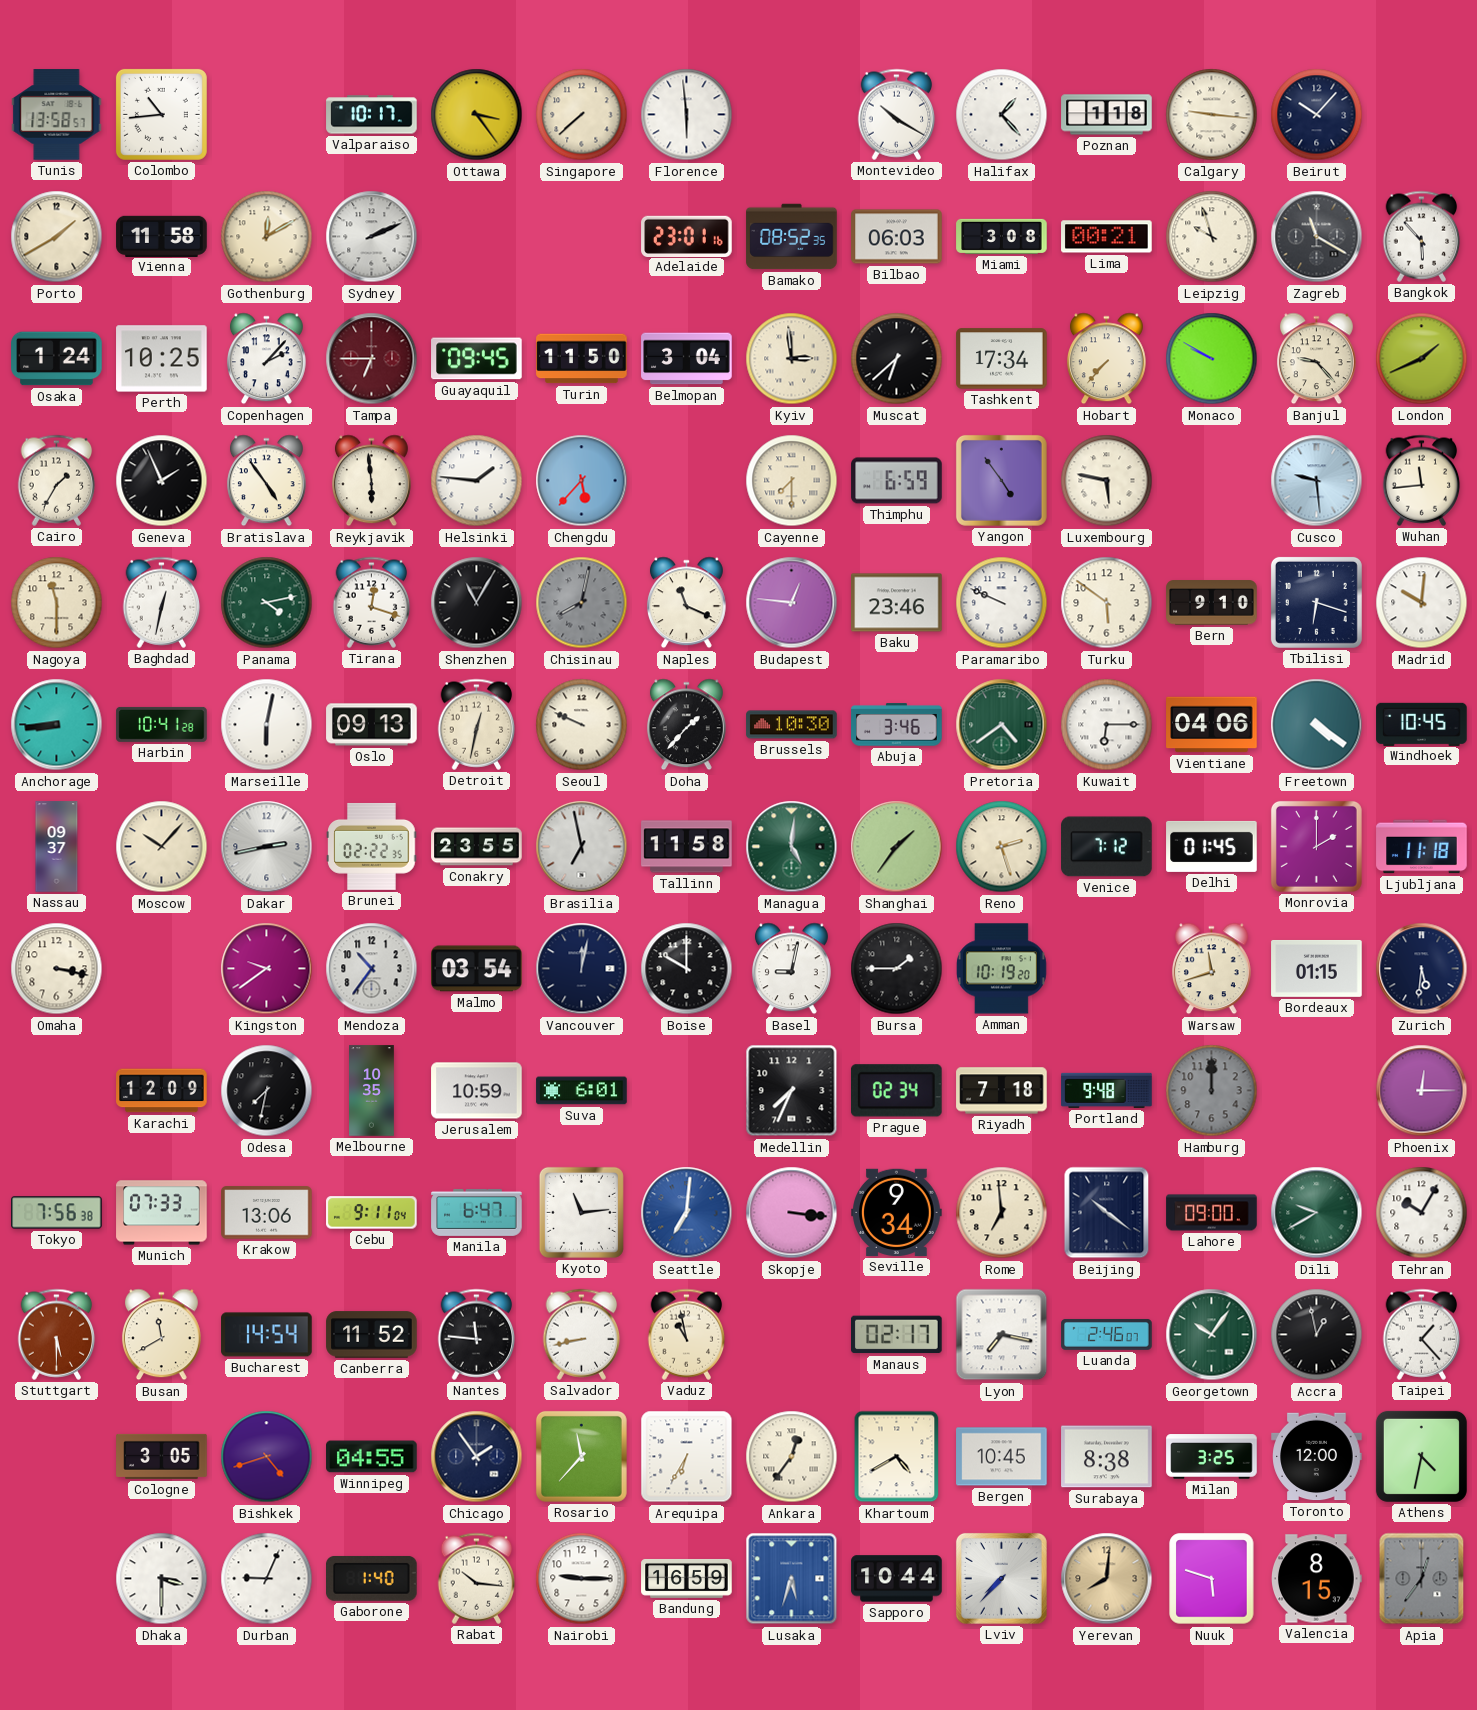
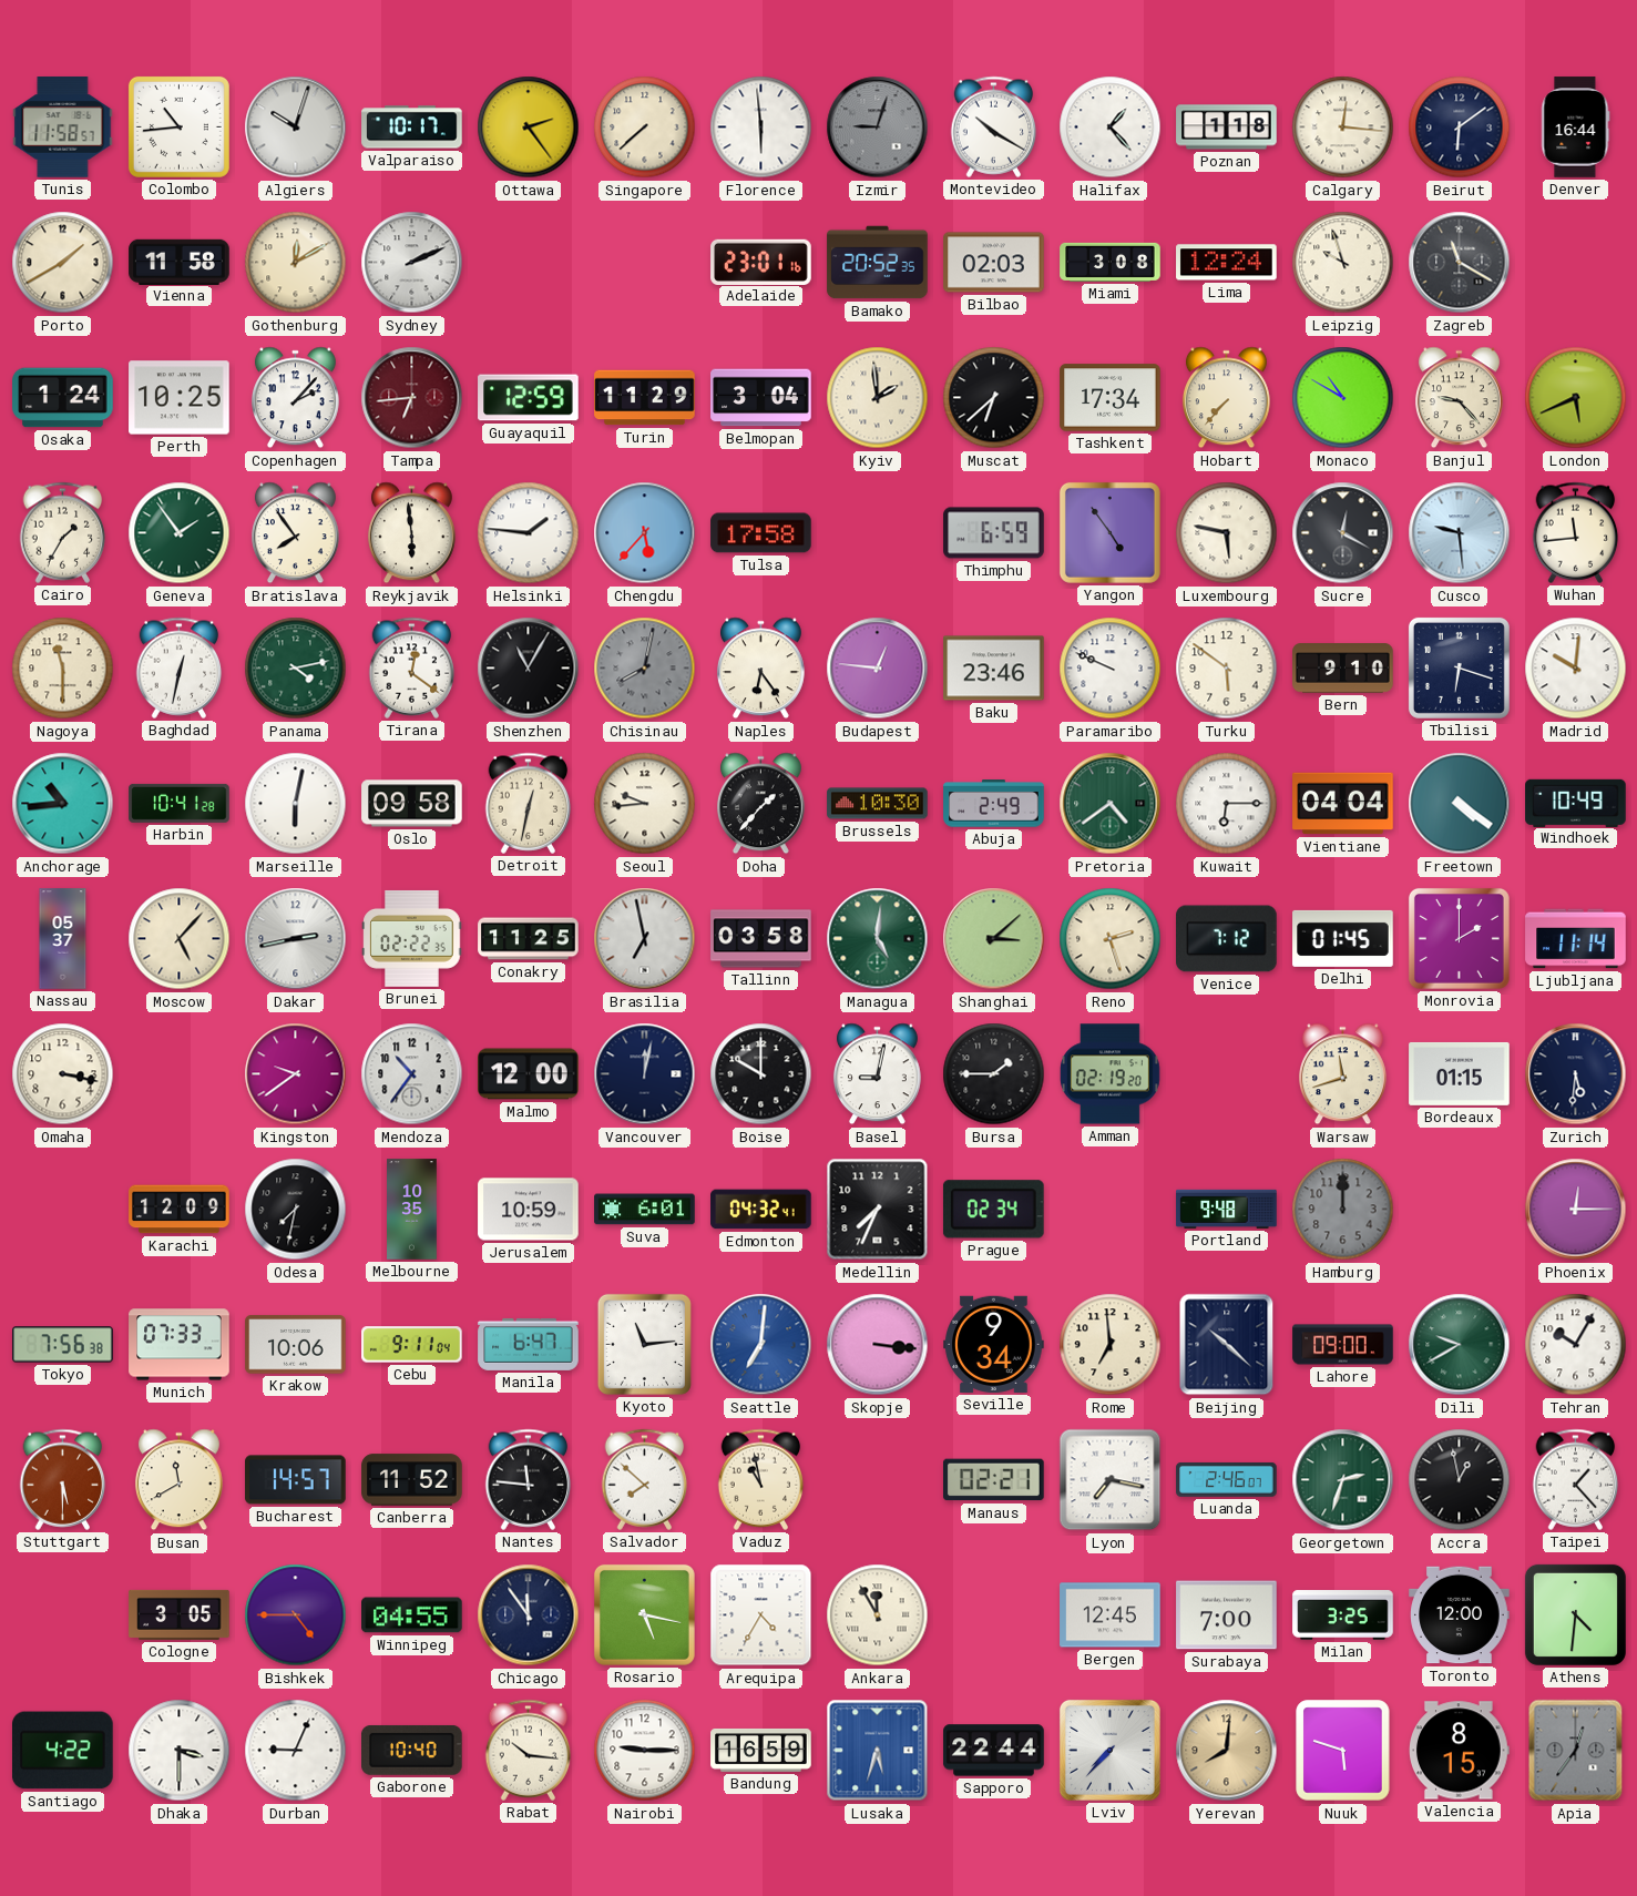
Tunis: 13:58 -> 11:58 (63, 128)
Algiers: none -> 10:03 (296, 128)
Ottawa: 3:24 -> 2:24 (529, 128)
Izmir: none -> 9:03 (878, 128)
Calgary: 9:16 -> 12:16 (1343, 128)
Beirut: 10:07 -> 6:09 (1460, 128)
Denver: none -> 16:44 (1576, 128)
Bamako: 08:52 -> 20:52 (878, 263)
Bilbao: 06:03 -> 02:03 (994, 263)
Lima: 00:21 -> 12:24 (1227, 263)
Bangkok: 5:53 -> none (1422, 236)
Tampa: 6:45 -> 6:44 (412, 398)
Guayaquil: 09:45 -> 12:59 (529, 398)
Turin: 11:50 -> 11:29 (645, 398)
Kyiv: 2:59 -> 1:59 (878, 398)
Monaco: 9:50 -> 10:50 (1343, 398)
London: 1:41 -> 5:41 (1576, 398)
Geneva: 1:56 -> 1:54 (180, 533)
Geneva dial: black -> green (180, 533)
Bratislava: 4:54 -> 7:54 (295, 533)
Tulsa: none -> 17:58 (761, 533)
Cayenne: 7:30 -> none (792, 481)
Sucre: none -> 12:20 (1343, 533)
Tirana: 12:18 -> 12:21 (412, 667)
Naples: 11:19 -> 6:24 (760, 669)
Anchorage: 8:44 -> 10:44 (63, 804)
Oslo: 09:13 -> 09:58 (412, 804)
Seoul: 9:49 -> 9:44 (645, 804)
Abuja: 3:46 -> 2:49 (994, 804)
Vientiane: 04:06 -> 04:04 (1343, 804)
Windhoek: 10:45 -> 10:49 (1576, 803)
Nassau: 09:37 -> 05:37 (63, 939)
Moscow: 10:07 -> 5:07 (180, 939)
Conakry: 23:55 -> 11:25 (529, 939)
Tallinn: 11:58 -> 03:58 (761, 939)
Shanghai: 1:36 -> 3:08 (994, 939)
Ljubljana: 11:18 -> 11:14 (1576, 939)
Malmo: 03:54 -> 12:00 (529, 1074)
Amman: 10:19 -> 02:19 (1109, 1074)
Edmonton: none -> 04:32 (761, 1210)
Riyadh: 7:18 -> none (1002, 1091)
Krakow: 13:06 -> 10:06 (296, 1345)
Beijing: 10:21 -> 10:22 (1227, 1345)
Bucharest: 14:54 -> 14:57 (296, 1480)
Salvador: 8:43 -> 7:52 (645, 1479)
Manaus: 02:17 -> 02:21 (994, 1480)
Georgetown: 10:06 -> 2:33 (1343, 1480)
Bishkek: 4:42 -> 4:45 (296, 1615)
Chicago: 1:54 -> 11:54 (529, 1615)
Rosario: 11:37 -> 5:17 (644, 1614)
Arequipa: 6:35 -> 4:35 (761, 1615)
Ankara: 12:36 -> 11:55 (878, 1615)
Khartoum: 4:40 -> none (897, 1457)
Bergen: 10:45 -> 12:45 (1111, 1615)
Surabaya: 8:38 -> 7:00 (1227, 1615)
Athens: 4:32 -> 4:31 (1575, 1614)
Santiago: none -> 4:22 (63, 1751)
Gaborone: 1:40 -> 10:40 (412, 1750)
Sapporo: 10:44 -> 22:44 (994, 1751)
